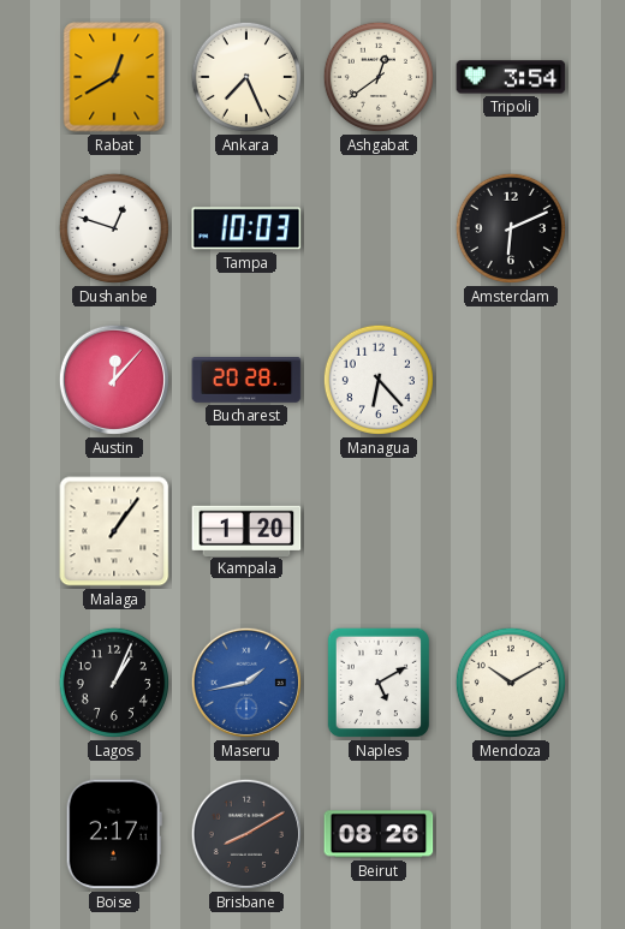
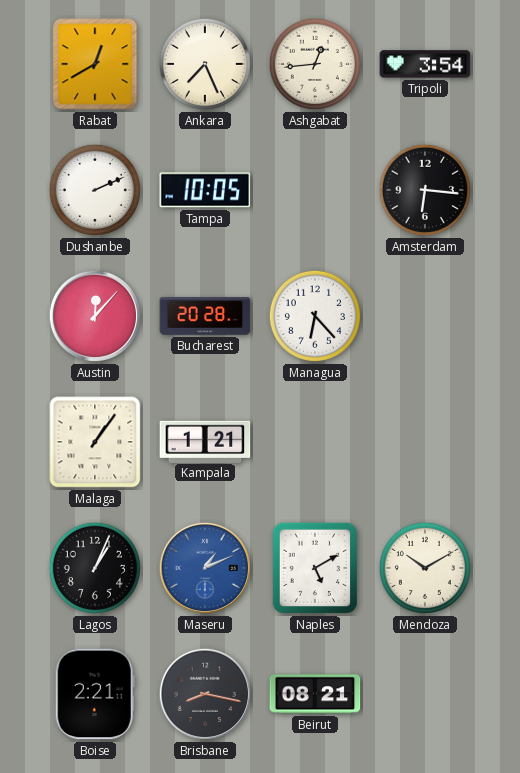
Ashgabat: 12:39 -> 12:44 (315, 64)
Dushanbe: 12:48 -> 2:11 (95, 190)
Tampa: 10:03 -> 10:05 (205, 190)
Amsterdam: 6:11 -> 6:16 (425, 190)
Kampala: 1:20 -> 1:21 (205, 441)
Maseru: 1:43 -> 1:11 (205, 568)
Boise: 2:17 -> 2:21 (95, 694)
Brisbane: 8:10 -> 8:17 (205, 694)
Beirut: 08:26 -> 08:21 (315, 694)
